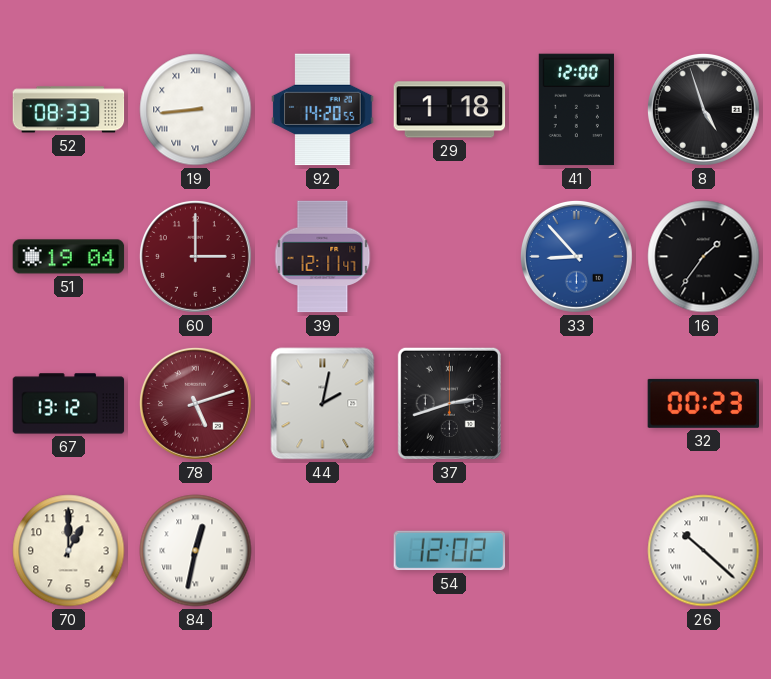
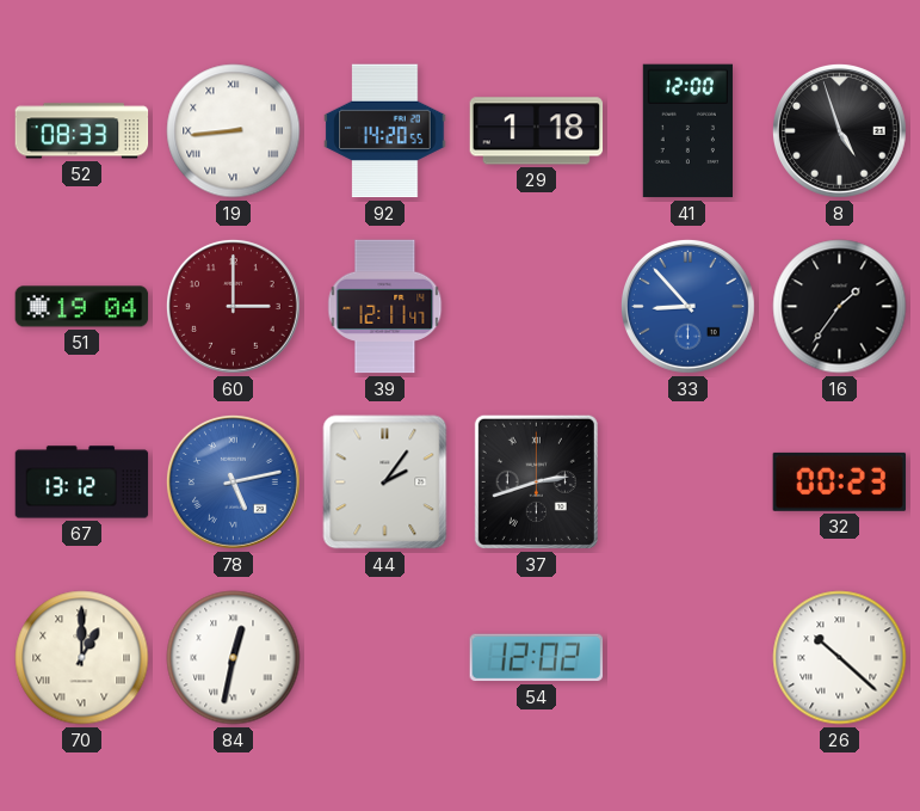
78: 5:12 -> 5:13 (233, 481)
78 dial: burgundy -> blue (233, 481)
44: 2:02 -> 2:06 (385, 483)
70 numerals: Arabic -> Roman (82, 658)
